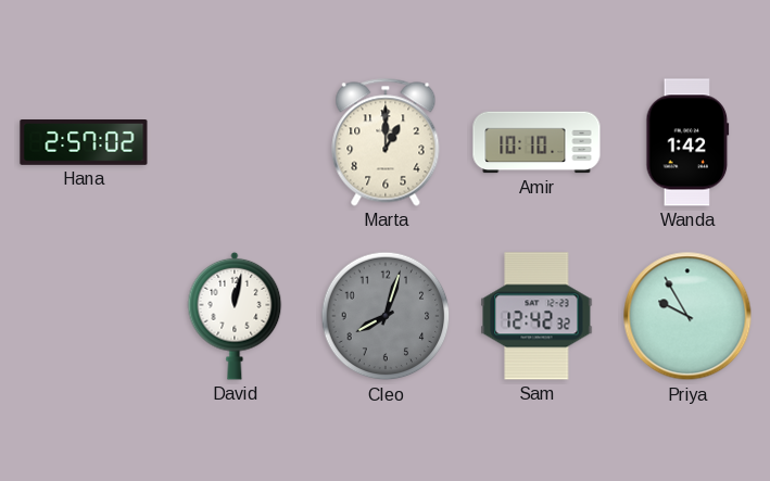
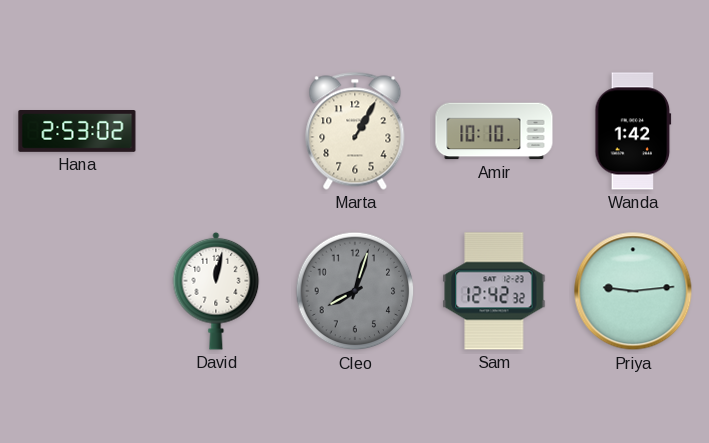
Hana: 2:57 -> 2:53 (77, 132)
Marta: 1:00 -> 1:05 (355, 131)
Priya: 9:55 -> 9:14 (633, 291)
